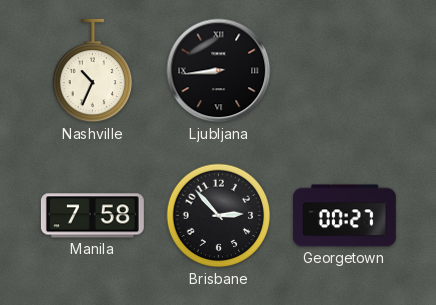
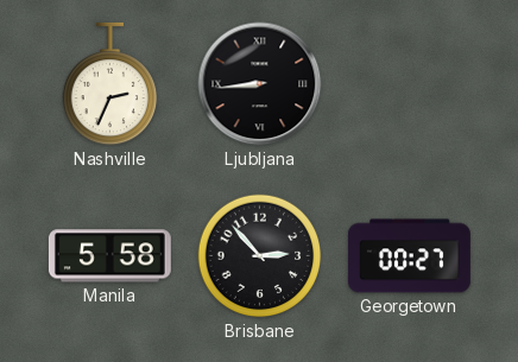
Nashville: 10:34 -> 2:34 (109, 84)
Manila: 7:58 -> 5:58 (109, 256)
